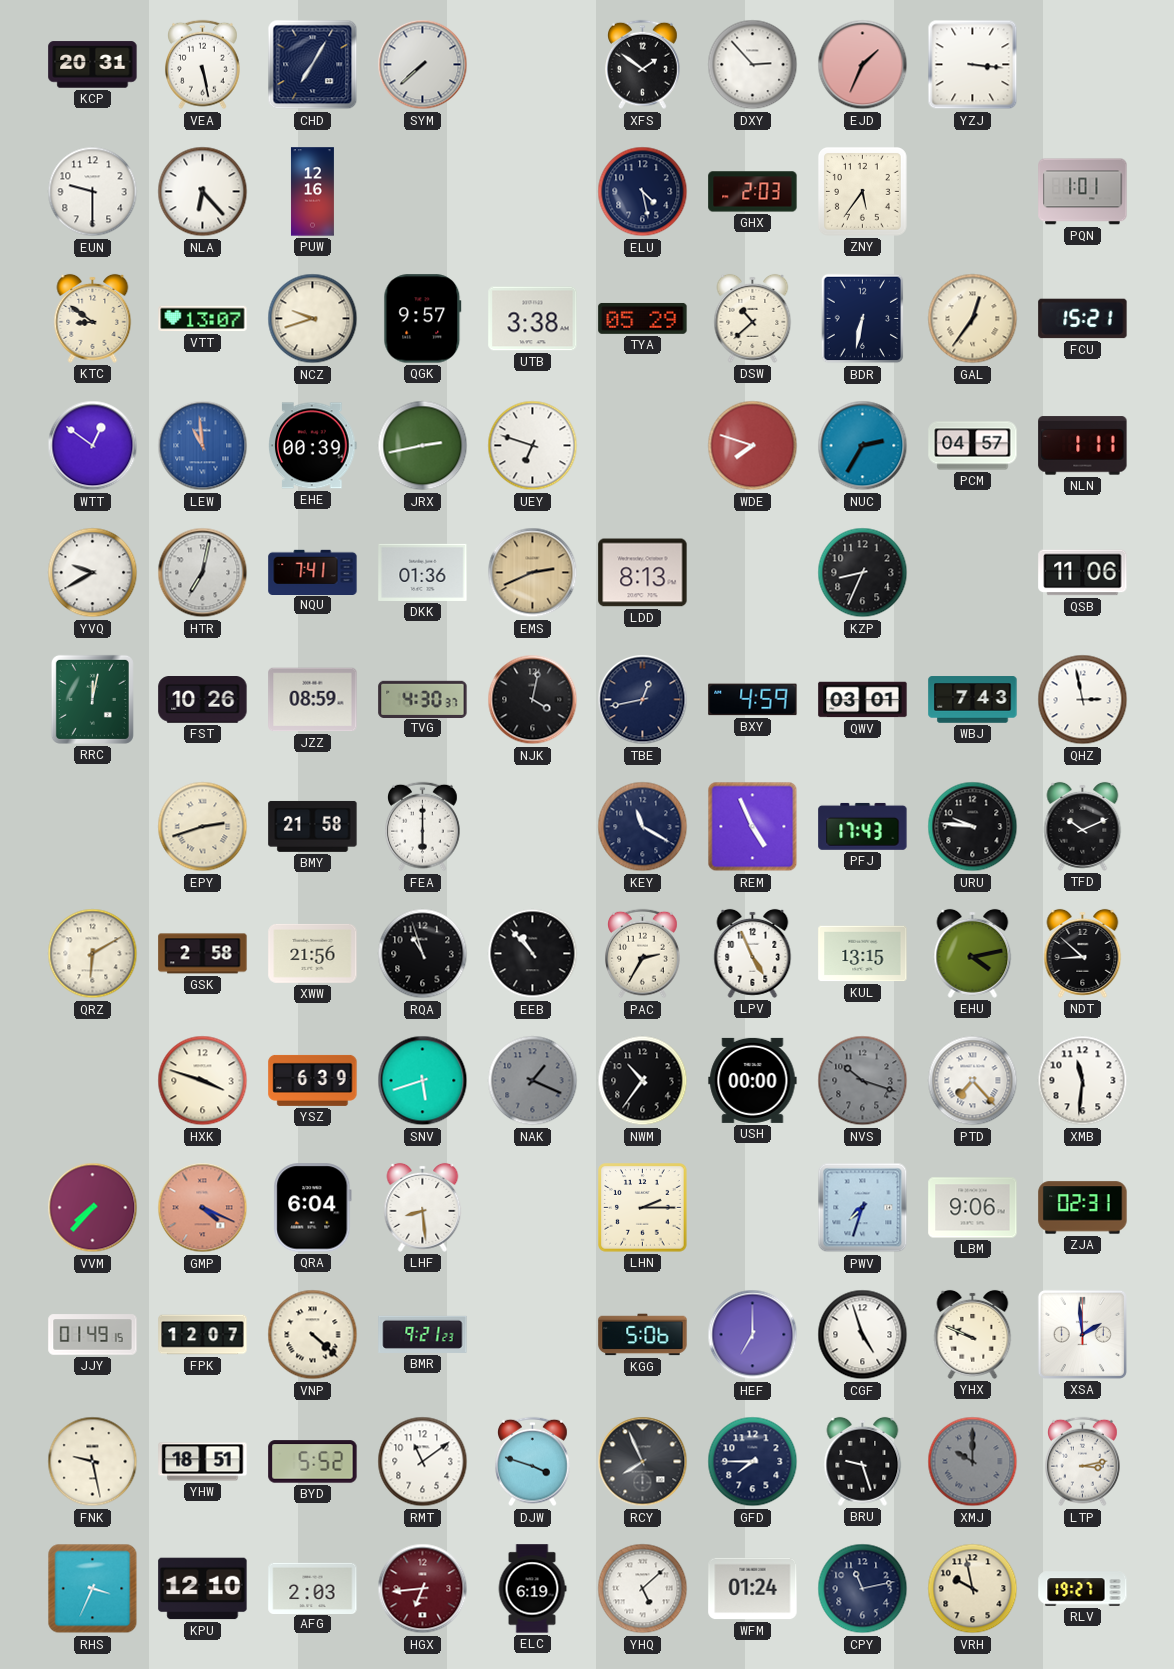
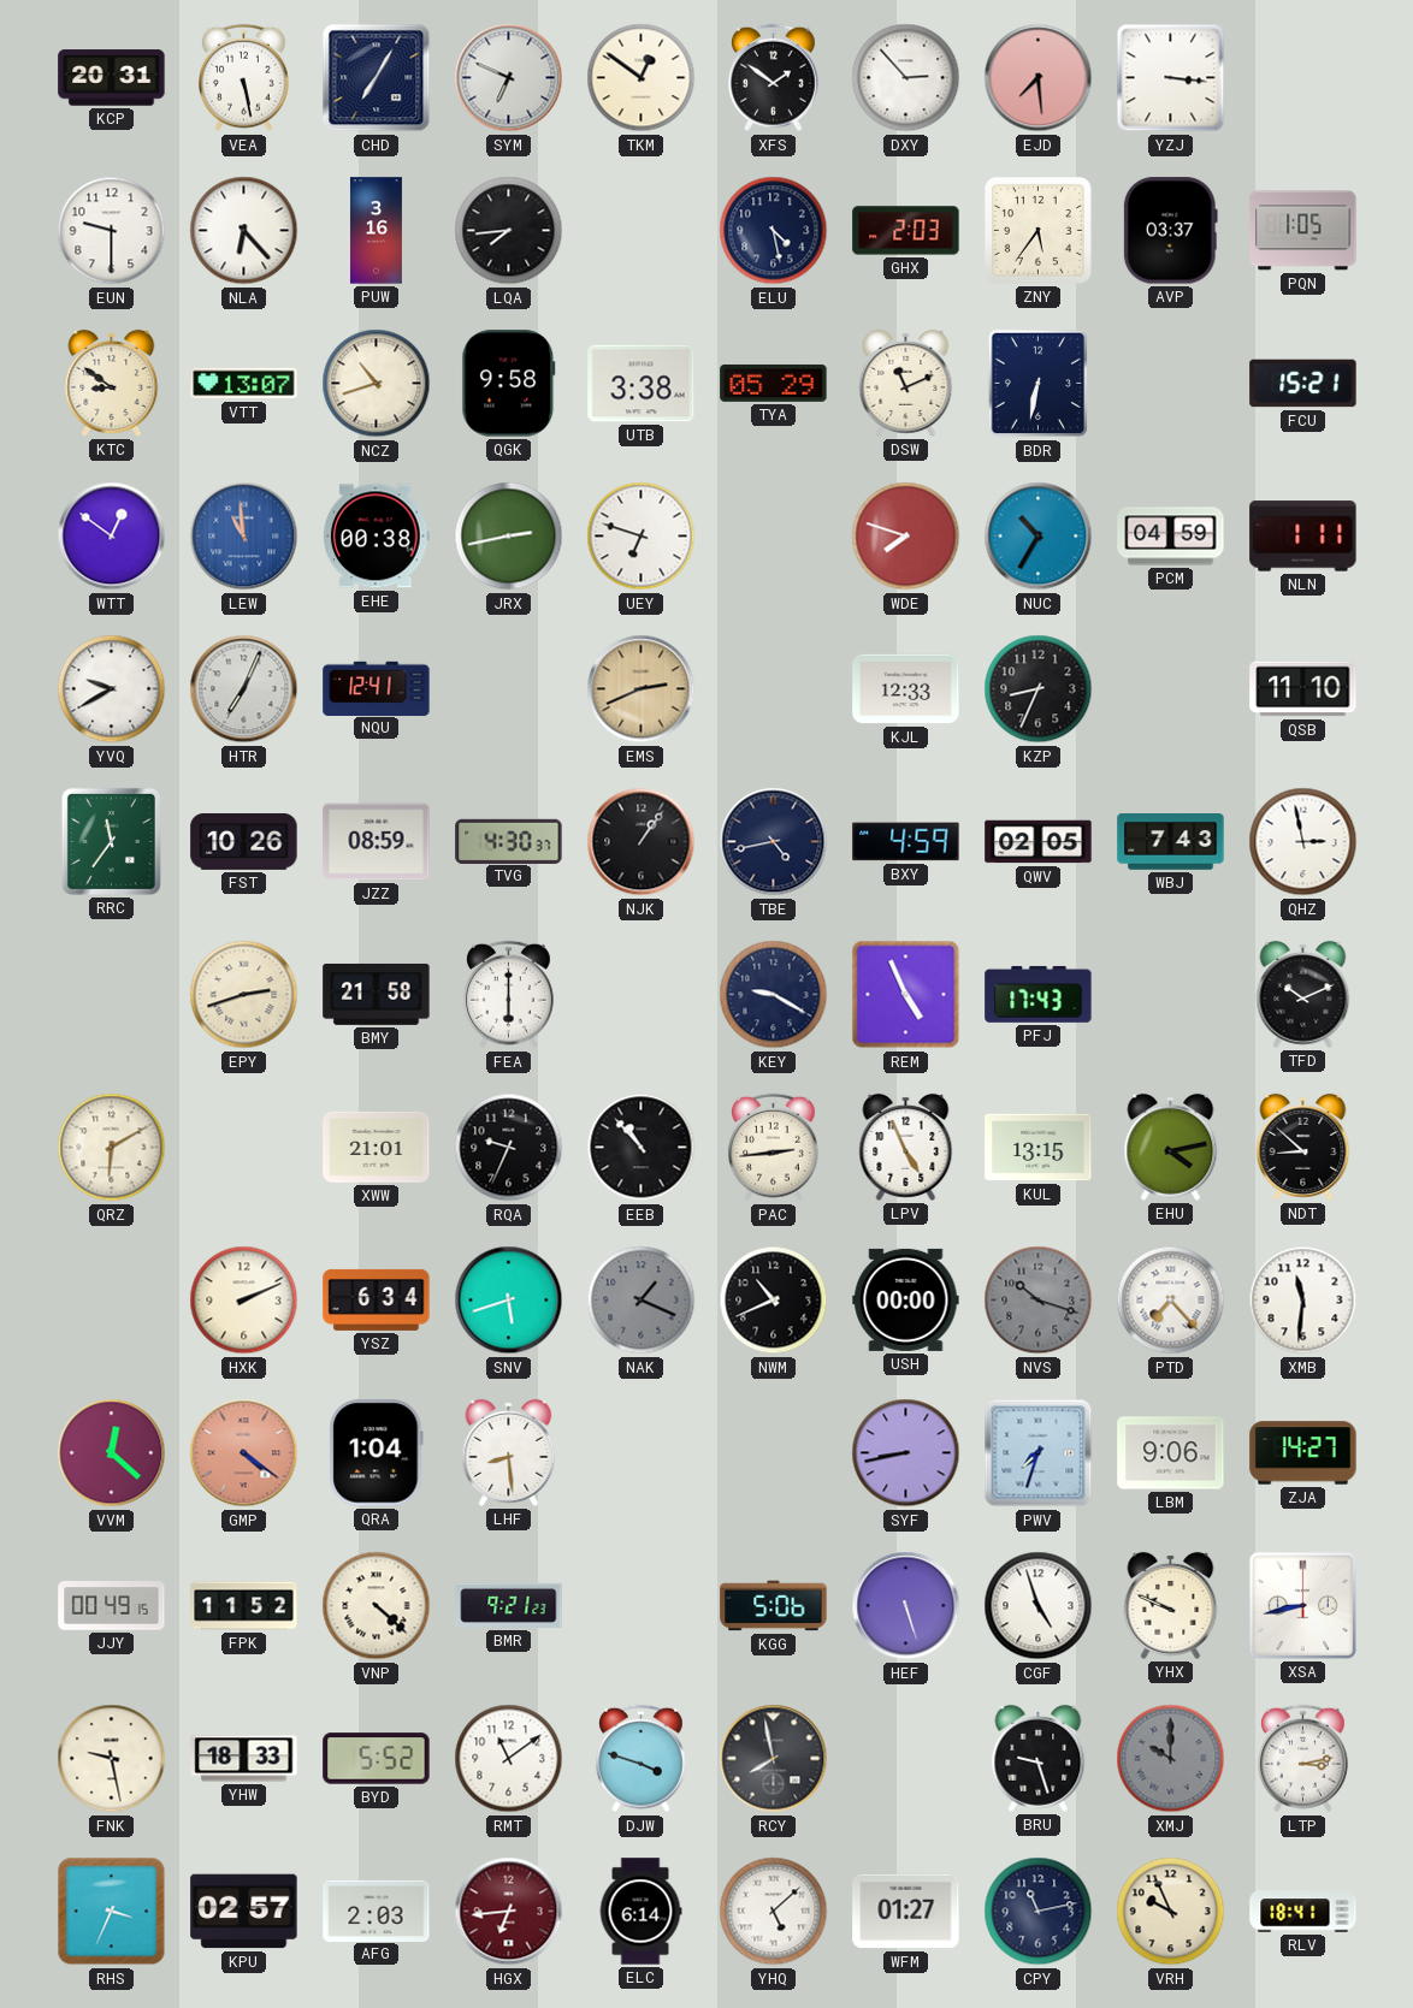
SYM: 7:38 -> 6:49 (509, 78)
TKM: none -> 12:51 (642, 78)
EJD: 1:34 -> 7:29 (1039, 78)
PUW: 12:16 -> 3:16 (376, 231)
LQA: none -> 7:44 (509, 231)
AVP: none -> 03:37 (1170, 231)
PQN: 1:01 -> 1:05 (1303, 231)
NCZ: 9:42 -> 10:42 (377, 384)
QGK: 9:57 -> 9:58 (509, 384)
DSW: 10:38 -> 11:11 (906, 383)
GAL: 12:36 -> none (973, 319)
EHE: 00:39 -> 00:38 (377, 537)
NUC: 2:35 -> 10:35 (1039, 537)
PCM: 04:57 -> 04:59 (1171, 537)
HTR: 7:02 -> 7:04 (244, 689)
NQU: 7:41 -> 12:41 (377, 688)
DKK: 01:36 -> none (423, 572)
LDD: 8:13 -> none (643, 573)
KJL: none -> 12:33 (906, 689)
QSB: 11:06 -> 11:10 (1303, 689)
RRC: 12:02 -> 11:36 (111, 841)
NJK: 4:02 -> 1:06 (642, 842)
TBE: 12:43 -> 4:43 (774, 842)
QWV: 03:01 -> 02:05 (1039, 842)
KEY: 11:20 -> 9:20 (774, 995)
URU: 9:46 -> none (973, 827)
GSK: 2:58 -> none (203, 954)
XWW: 21:56 -> 21:01 (377, 1147)
RQA: 10:57 -> 9:34 (509, 1148)
PAC: 2:35 -> 2:44 (774, 1148)
HXK: 3:48 -> 2:11 (244, 1301)
YSZ: 6:39 -> 6:34 (377, 1299)
NWM: 10:36 -> 10:41 (774, 1301)
VVM: 7:37 -> 12:22 (112, 1453)
GMP: 4:19 -> 4:21 (244, 1453)
QRA: 6:04 -> 1:04 (377, 1453)
LHN: 2:15 -> none (643, 1208)
SYF: none -> 8:43 (906, 1453)
ZJA: 02:31 -> 14:27 (1303, 1453)
JJY: 01:49 -> 00:49 (112, 1606)
FPK: 12:07 -> 11:52 (244, 1606)
HEF: 7:00 -> 5:27 (906, 1606)
XSA: 1:59 -> 8:43 (1302, 1605)
YHW: 18:51 -> 18:33 (244, 1759)
RCY: 7:56 -> 7:58 (774, 1759)
GFD: 7:45 -> none (753, 1462)
KPU: 12:10 -> 02:57 (244, 1912)
ELC: 6:19 -> 6:14 (640, 1912)
WFM: 01:24 -> 01:27 (906, 1912)
VRH: 9:58 -> 9:56 (1171, 1912)
RLV: 19:27 -> 18:41 (1303, 1912)
